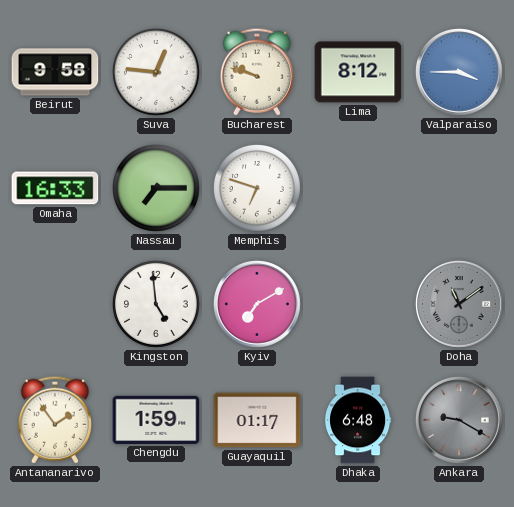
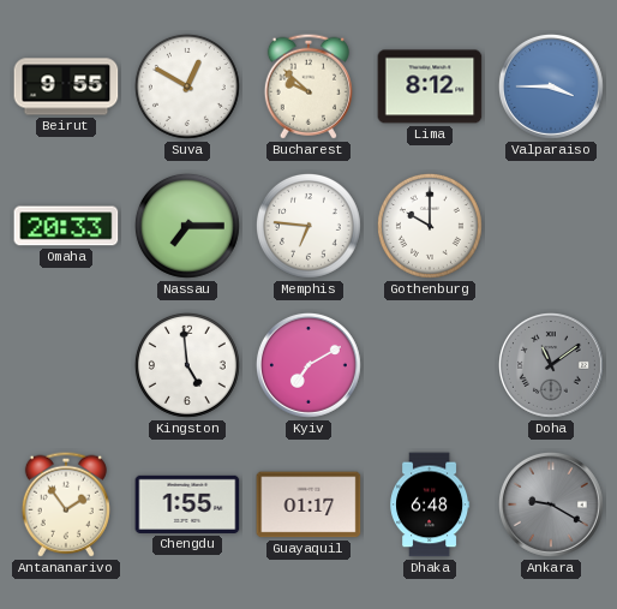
Beirut: 9:58 -> 9:55 (66, 86)
Suva: 12:46 -> 12:50 (187, 86)
Bucharest: 9:48 -> 9:52 (308, 86)
Omaha: 16:33 -> 20:33 (66, 226)
Memphis: 6:48 -> 6:46 (308, 226)
Gothenburg: none -> 10:00 (430, 226)
Chengdu: 1:59 -> 1:55 (187, 504)
